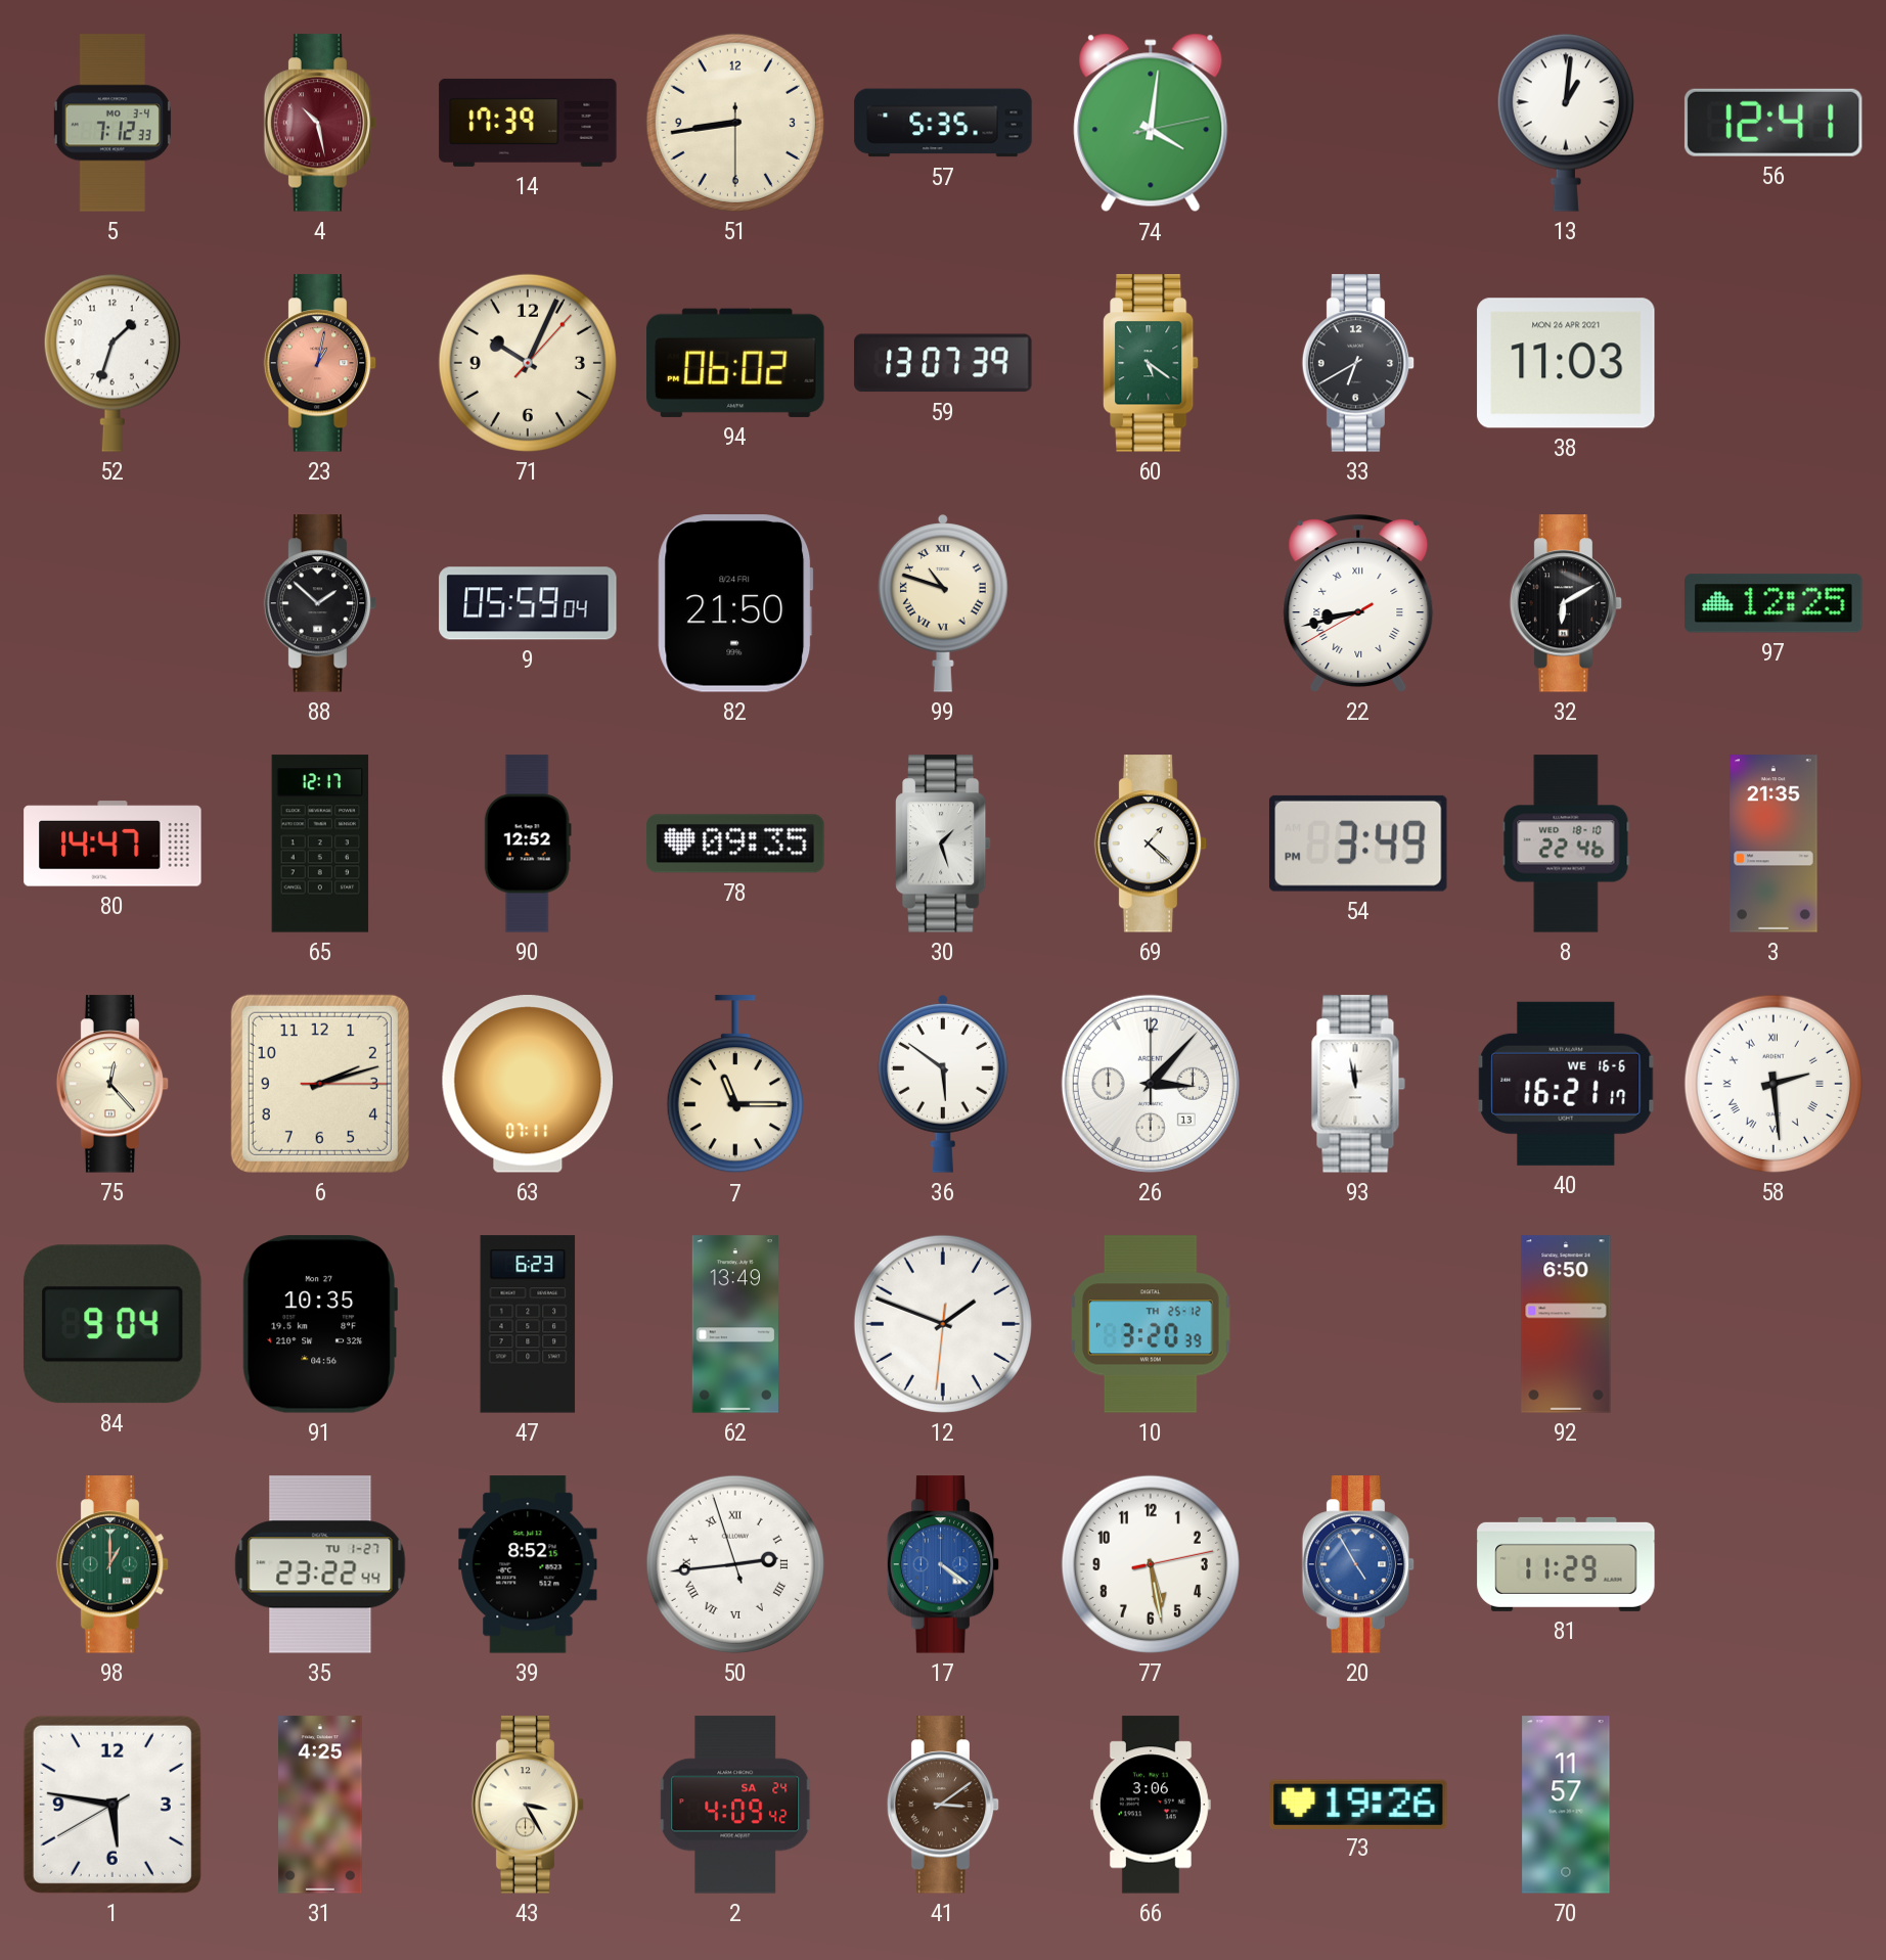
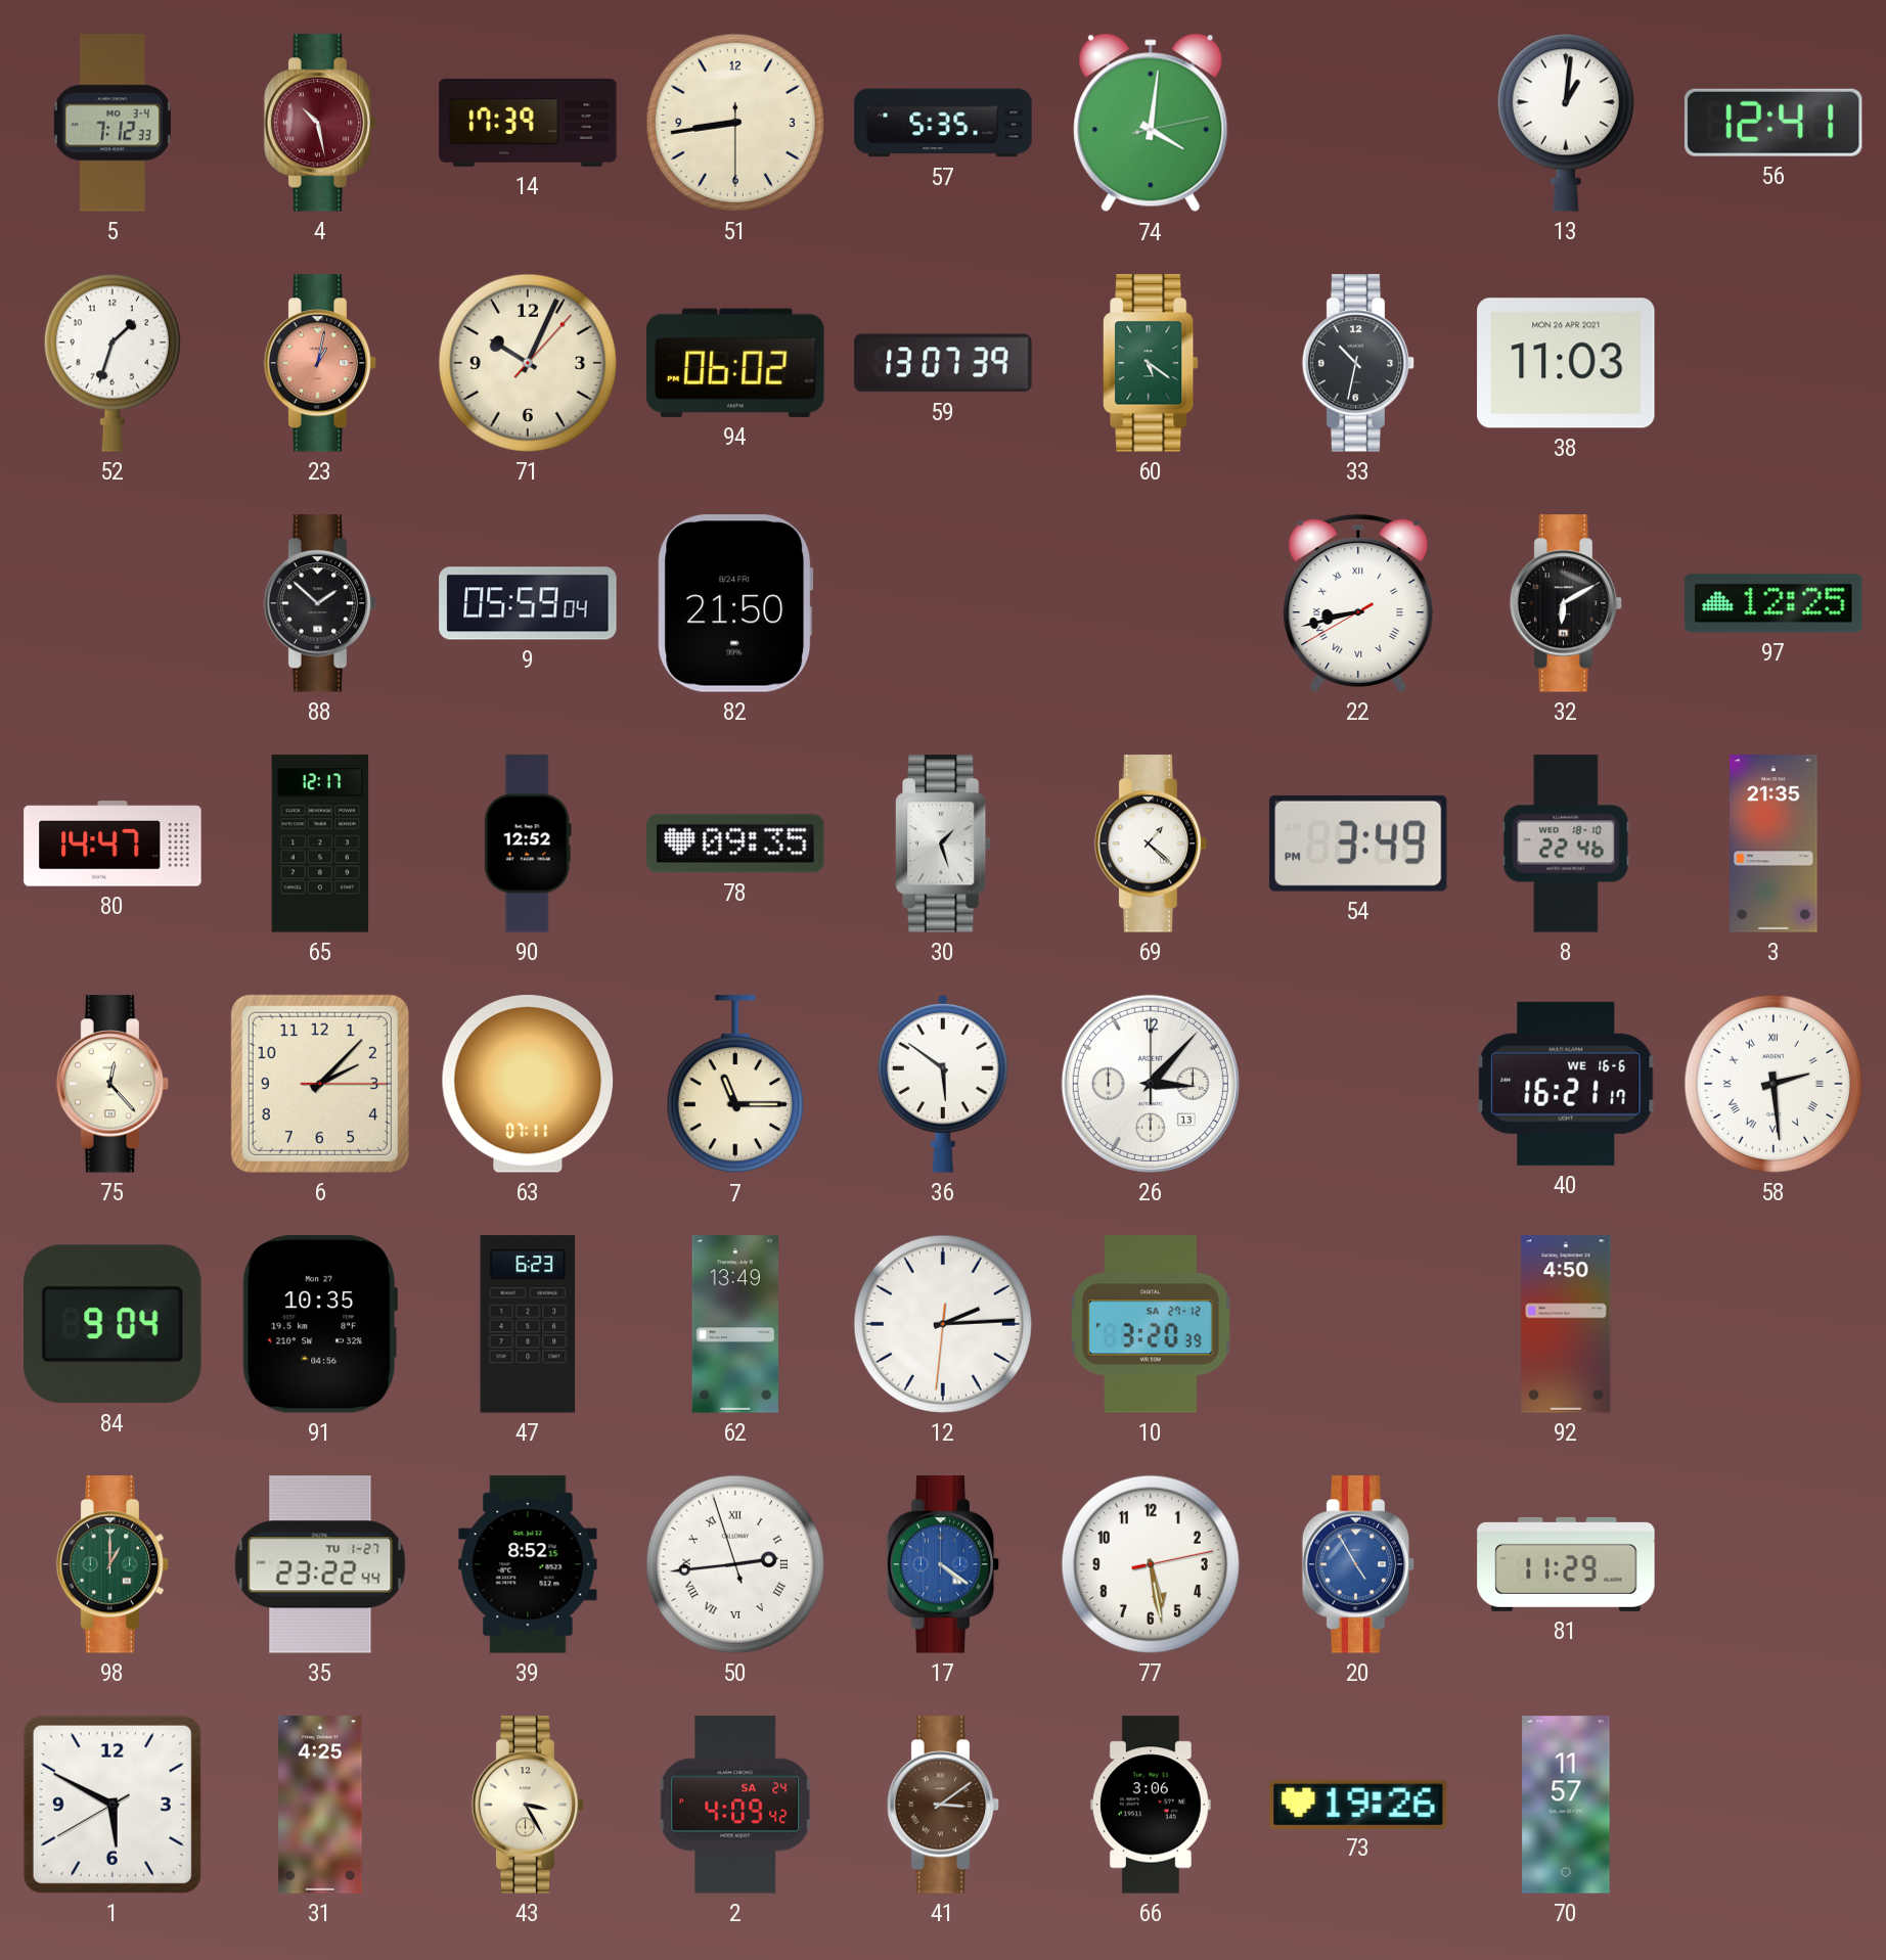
33: 6:40 -> 10:32 (1358, 363)
99: 10:48 -> none (944, 603)
6: 2:12 -> 2:07 (320, 1084)
93: 11:58 -> none (1358, 1084)
12: 1:48 -> 2:14 (943, 1324)
10 date: TH 25-12 -> SA 27-12 (1151, 1324)
92: 6:50 -> 4:50 (1566, 1324)
1: 5:46 -> 5:49 (113, 1805)
